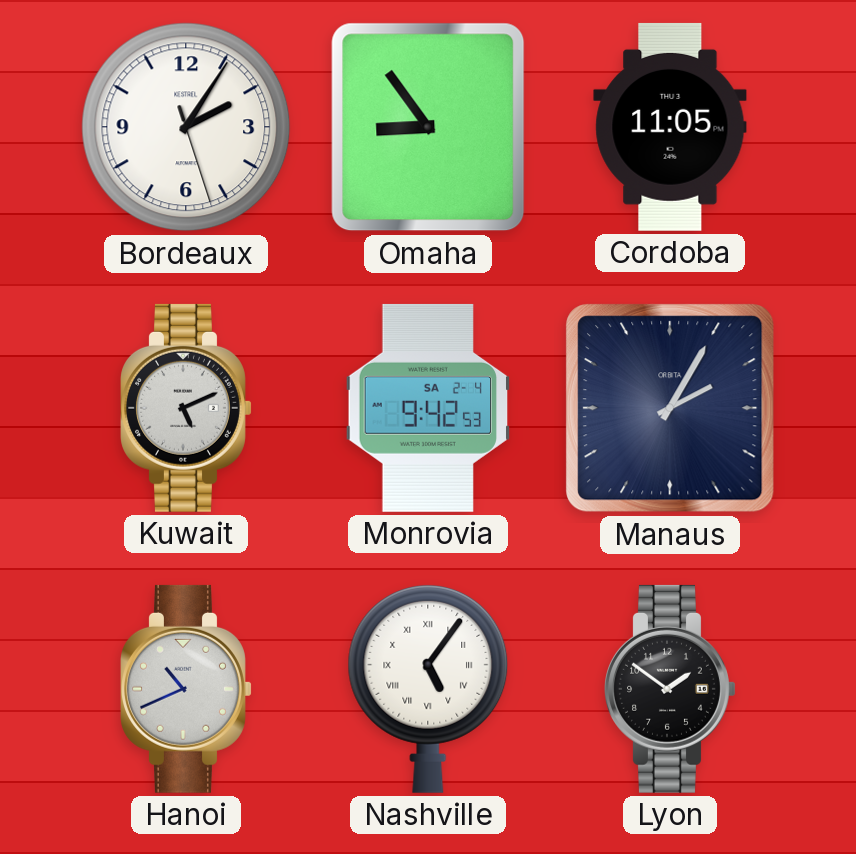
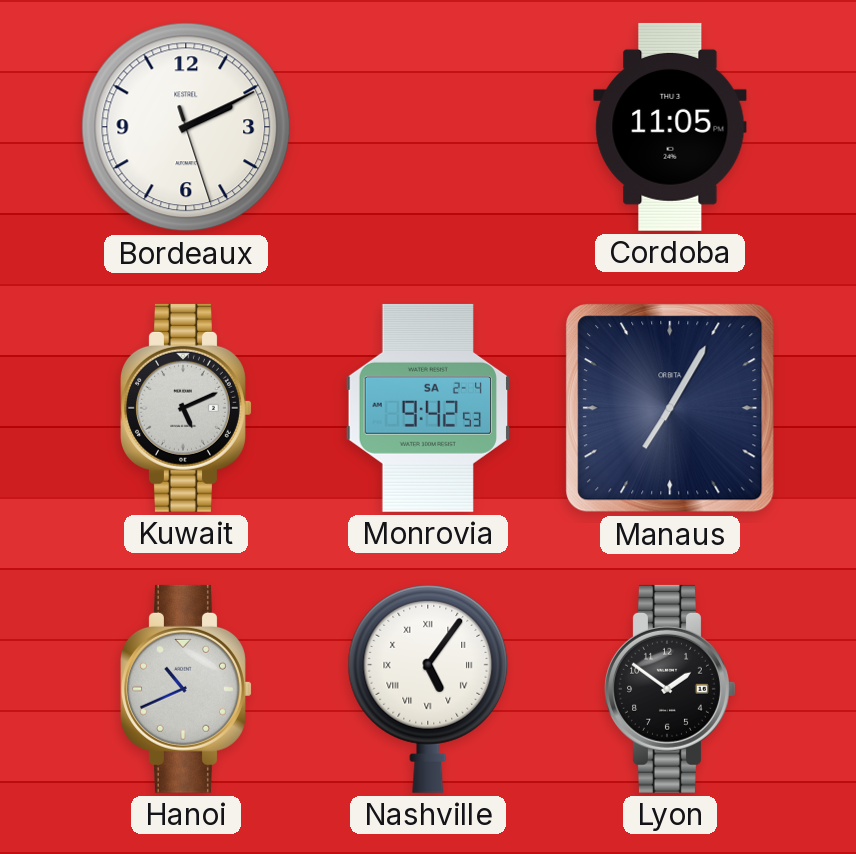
Bordeaux: 2:05 -> 2:10 (186, 127)
Omaha: 8:54 -> none (428, 127)
Manaus: 2:05 -> 7:05 (670, 408)
